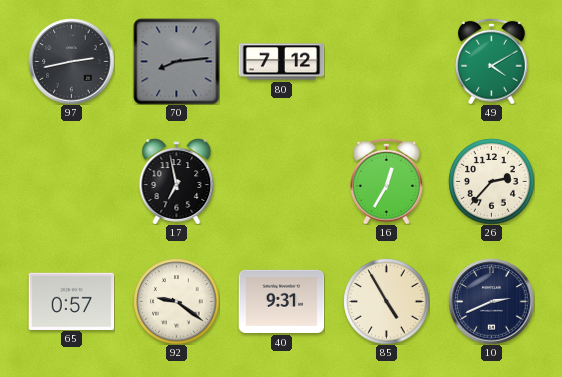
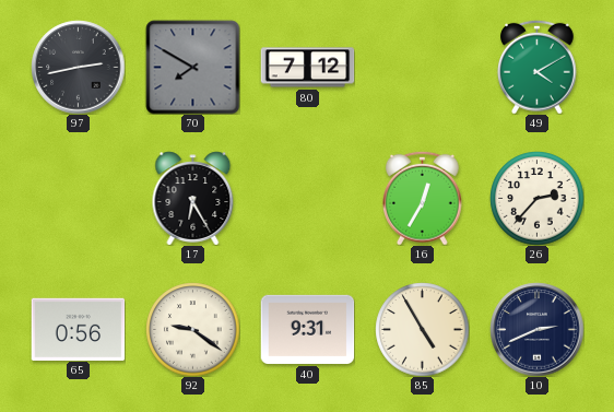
70: 8:14 -> 7:50 (192, 67)
17: 6:58 -> 6:25 (193, 198)
65: 0:57 -> 0:56 (78, 329)
